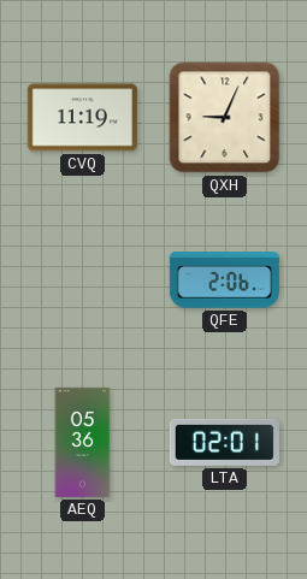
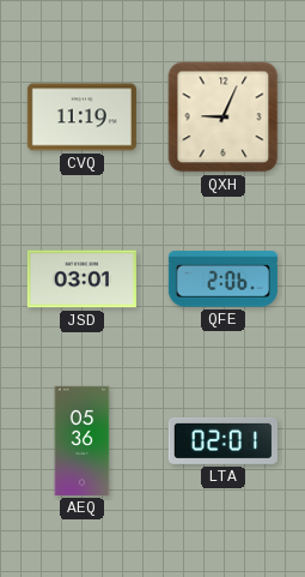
JSD: none -> 03:01 (81, 280)
